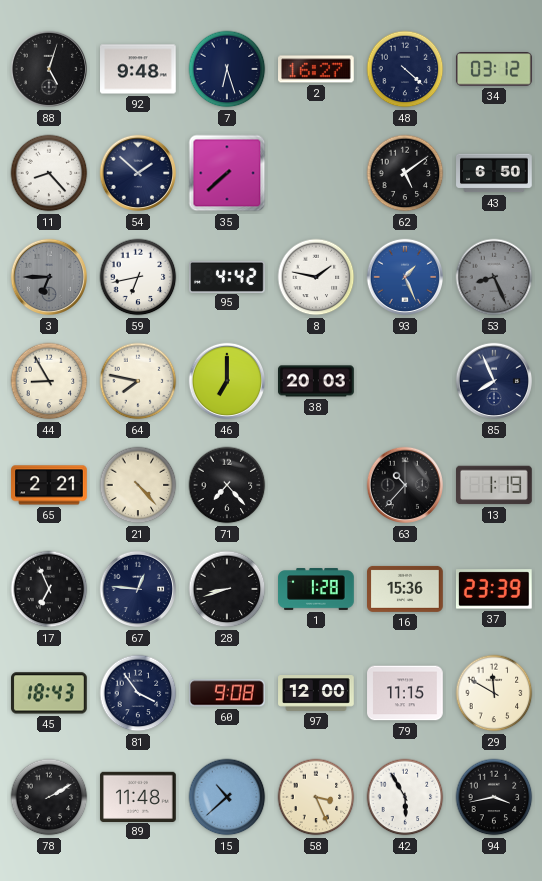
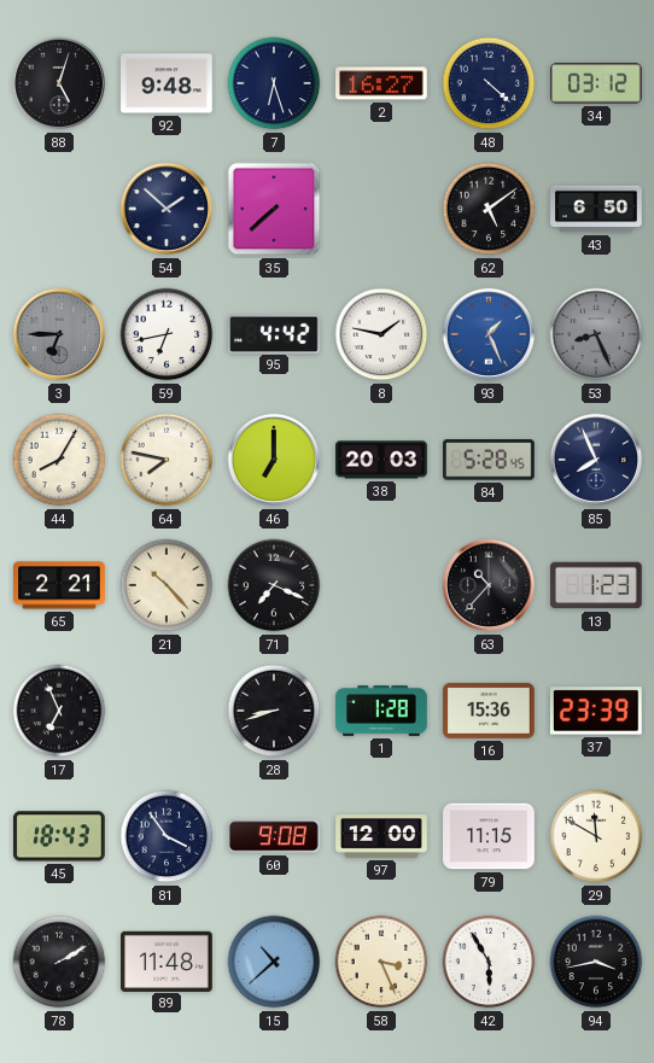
11: 8:23 -> none (49, 173)
44: 8:55 -> 8:05 (59, 460)
84: none -> 5:28 (490, 460)
21: 4:23 -> 10:23 (167, 585)
71: 7:23 -> 7:19 (274, 585)
13: 1:19 -> 1:23 (597, 585)
67: 12:46 -> none (138, 589)
